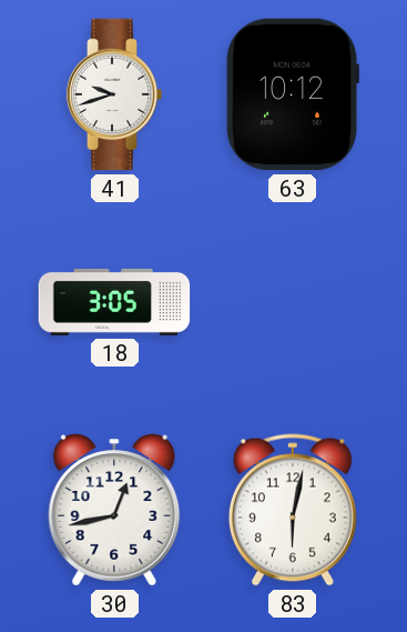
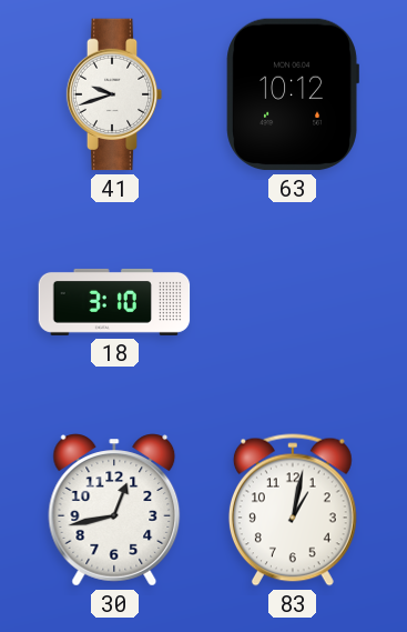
18: 3:05 -> 3:10 (114, 302)
83: 6:02 -> 1:02 (293, 510)
